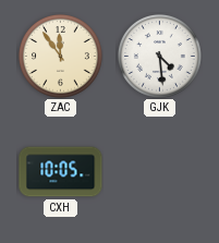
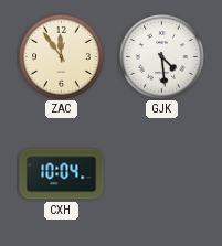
CXH: 10:05 -> 10:04 (62, 174)
